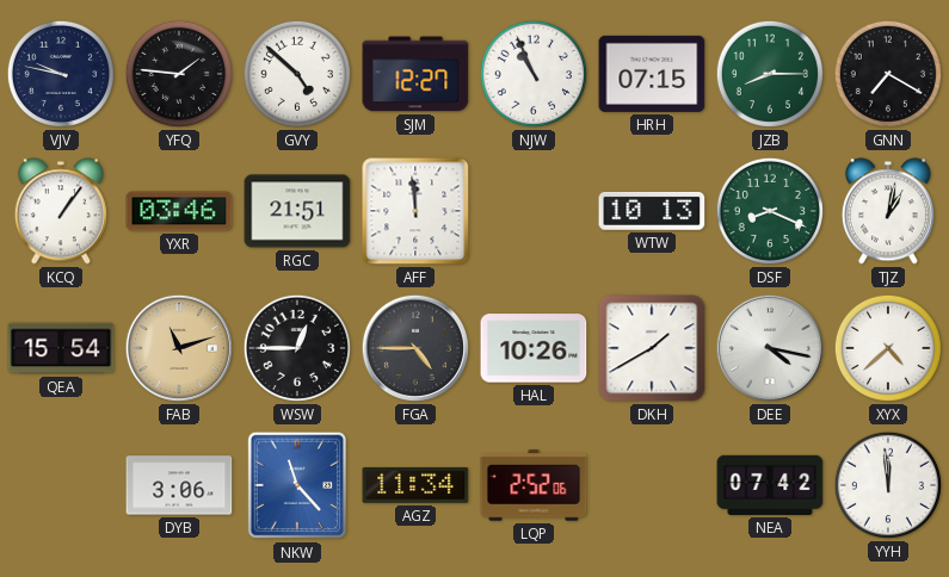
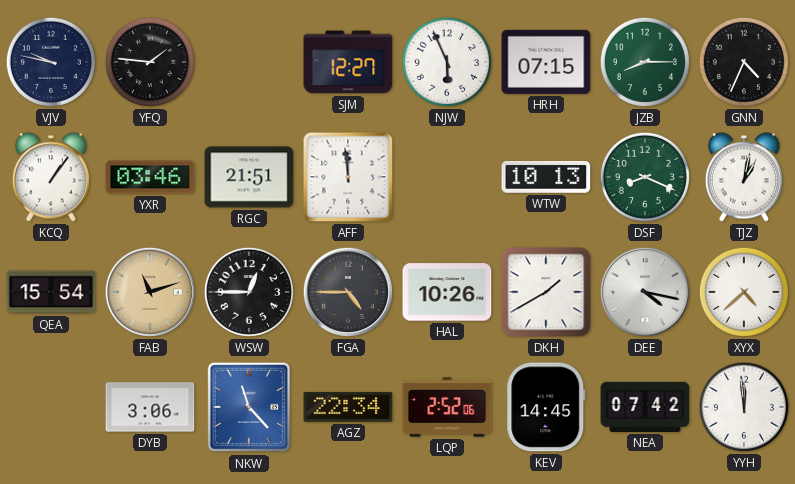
GVY: 4:52 -> none (297, 74)
NJW: 10:56 -> 5:56 (447, 62)
GNN: 7:20 -> 4:34 (744, 62)
AGZ: 11:34 -> 22:34 (348, 407)
KEV: none -> 14:45 (546, 407)
